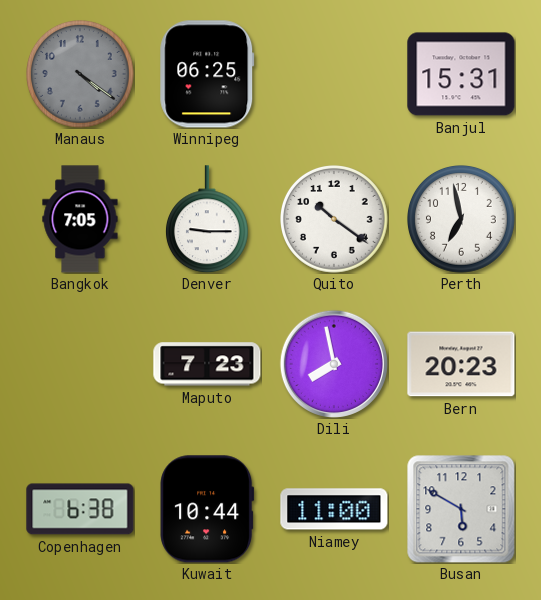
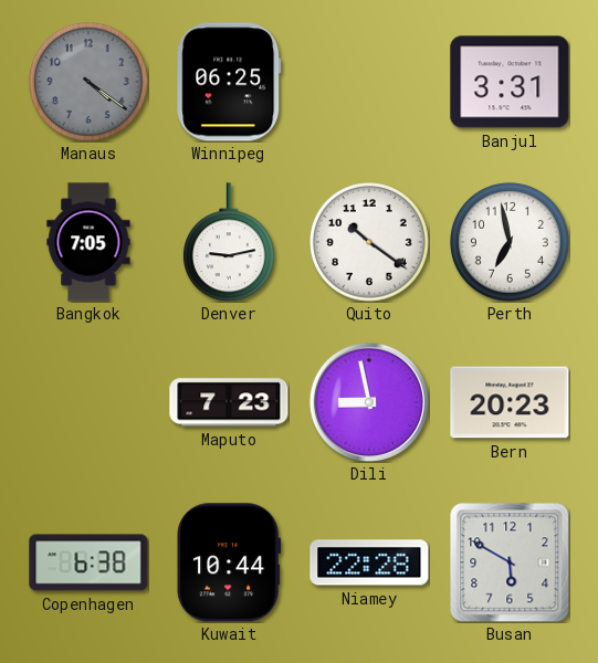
Banjul: 15:31 -> 3:31 (510, 82)
Denver: 9:15 -> 9:13 (229, 242)
Dili: 7:58 -> 8:58 (369, 402)
Niamey: 11:00 -> 22:28 (369, 562)
